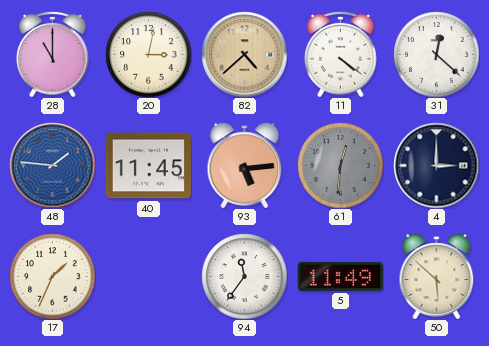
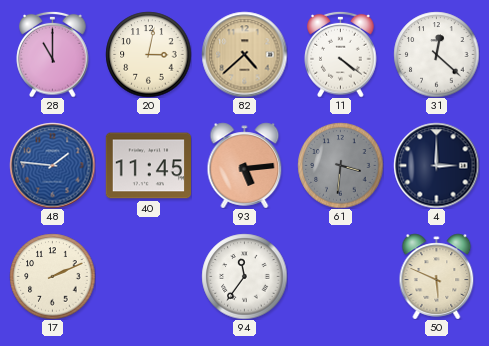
61: 12:31 -> 3:31 (340, 165)
17: 1:34 -> 2:11 (52, 276)
5: 11:49 -> none (340, 276)
50: 5:52 -> 5:49 (437, 276)
